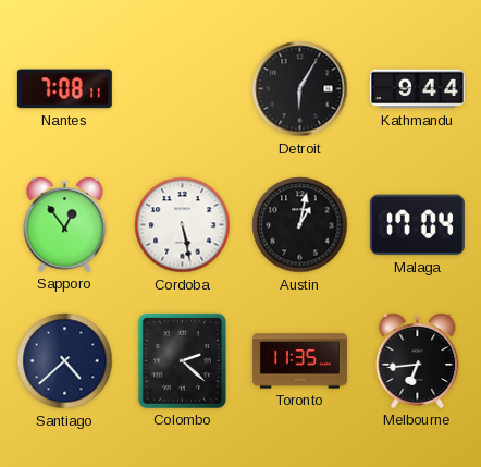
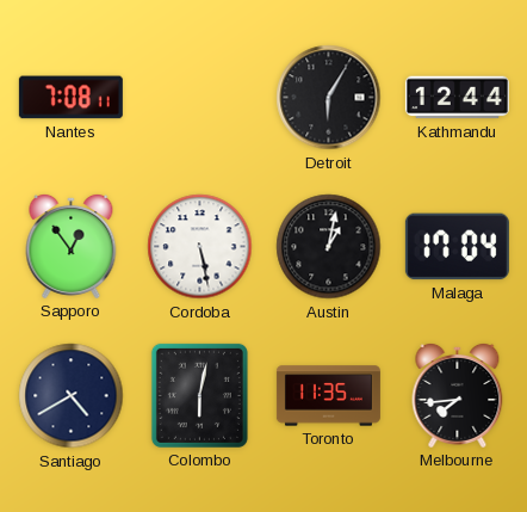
Kathmandu: 9:44 -> 12:44 (457, 98)
Santiago: 4:38 -> 4:40 (72, 396)
Colombo: 2:22 -> 6:02 (199, 395)
Melbourne: 6:44 -> 7:44 (458, 395)
